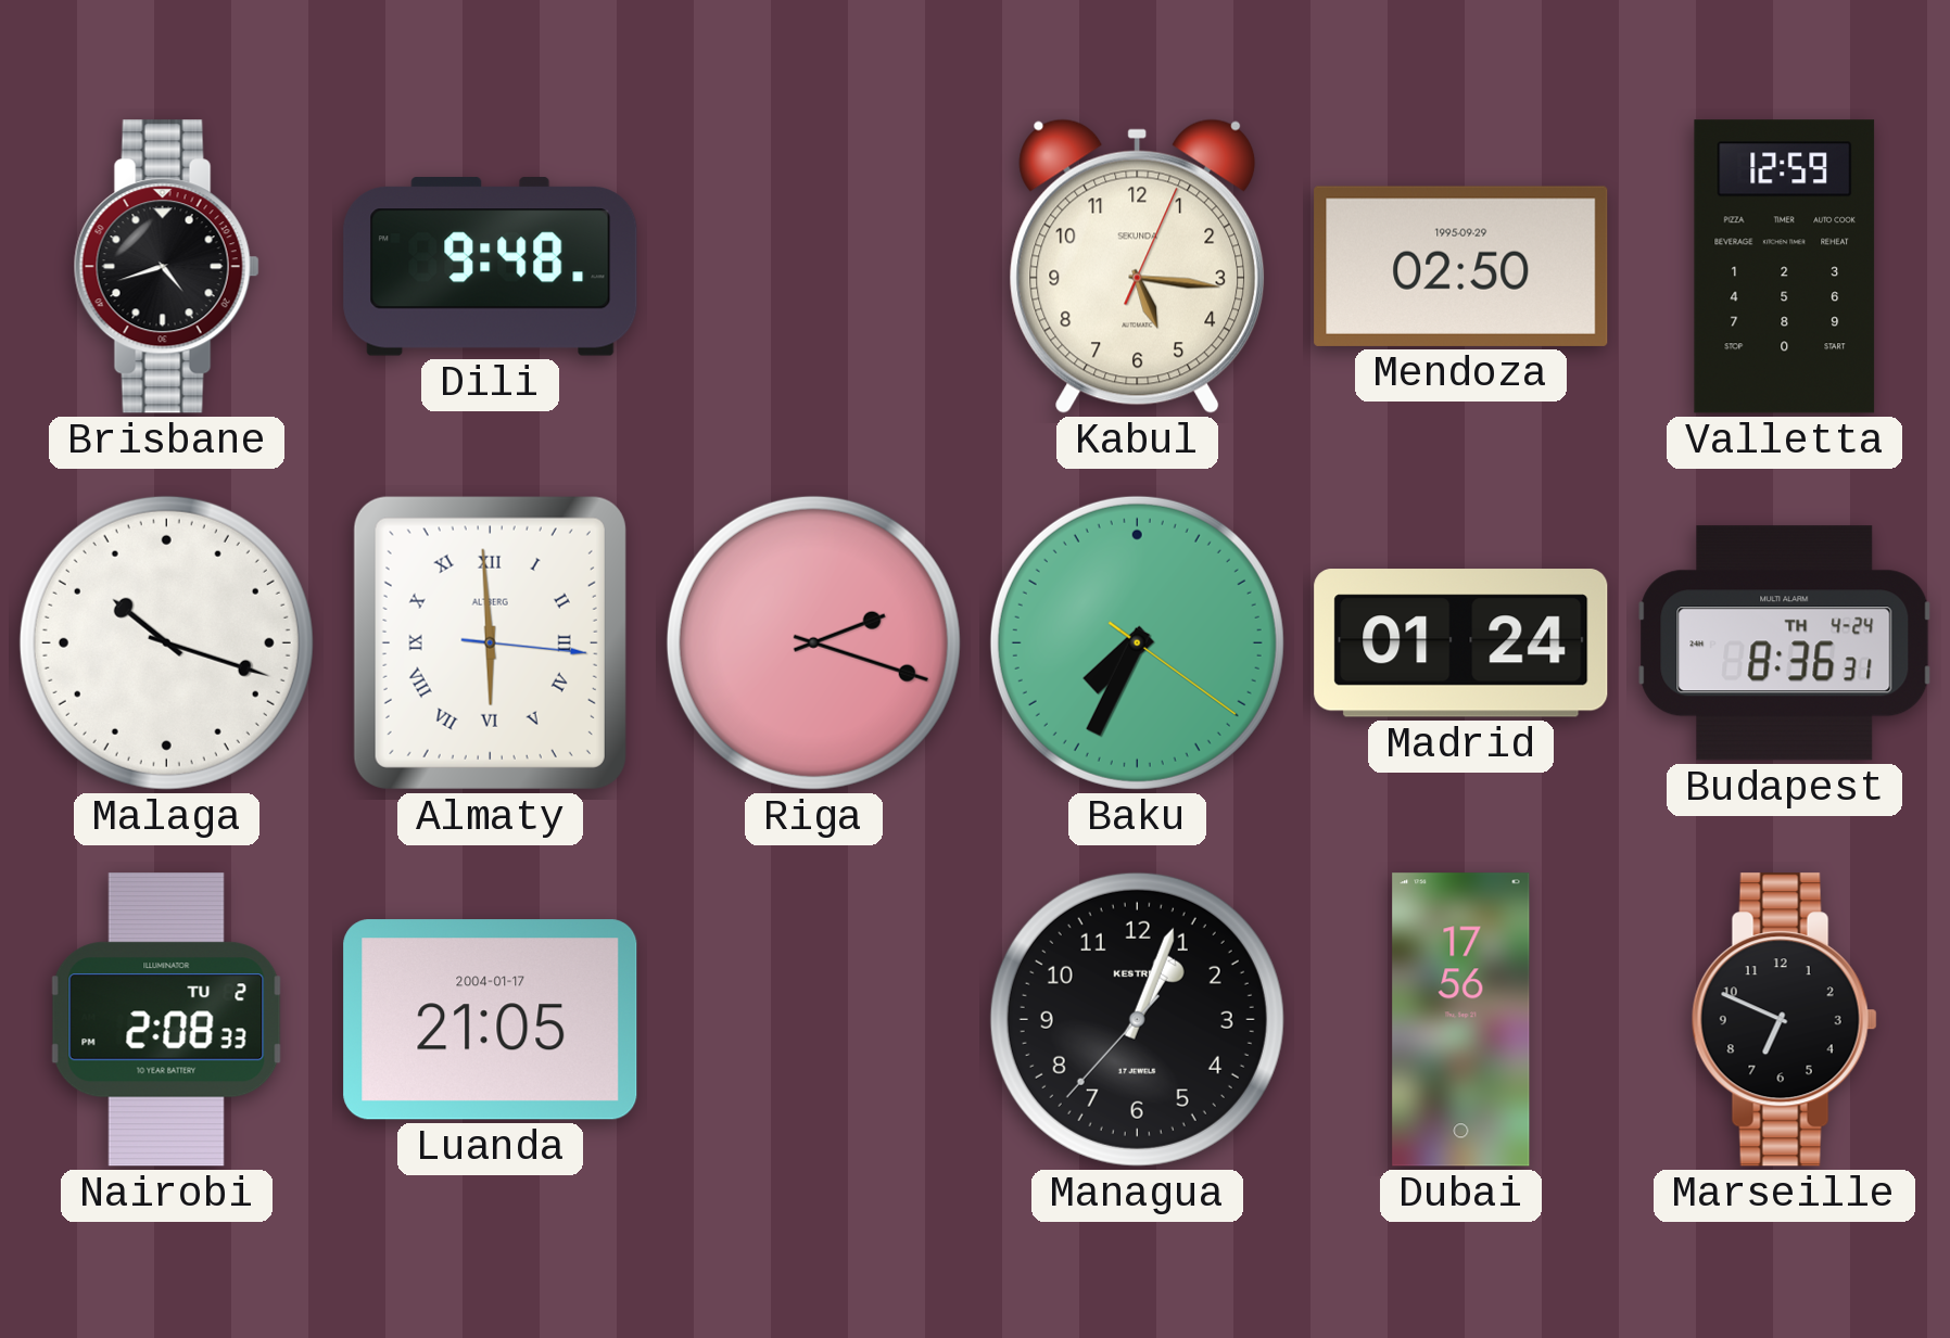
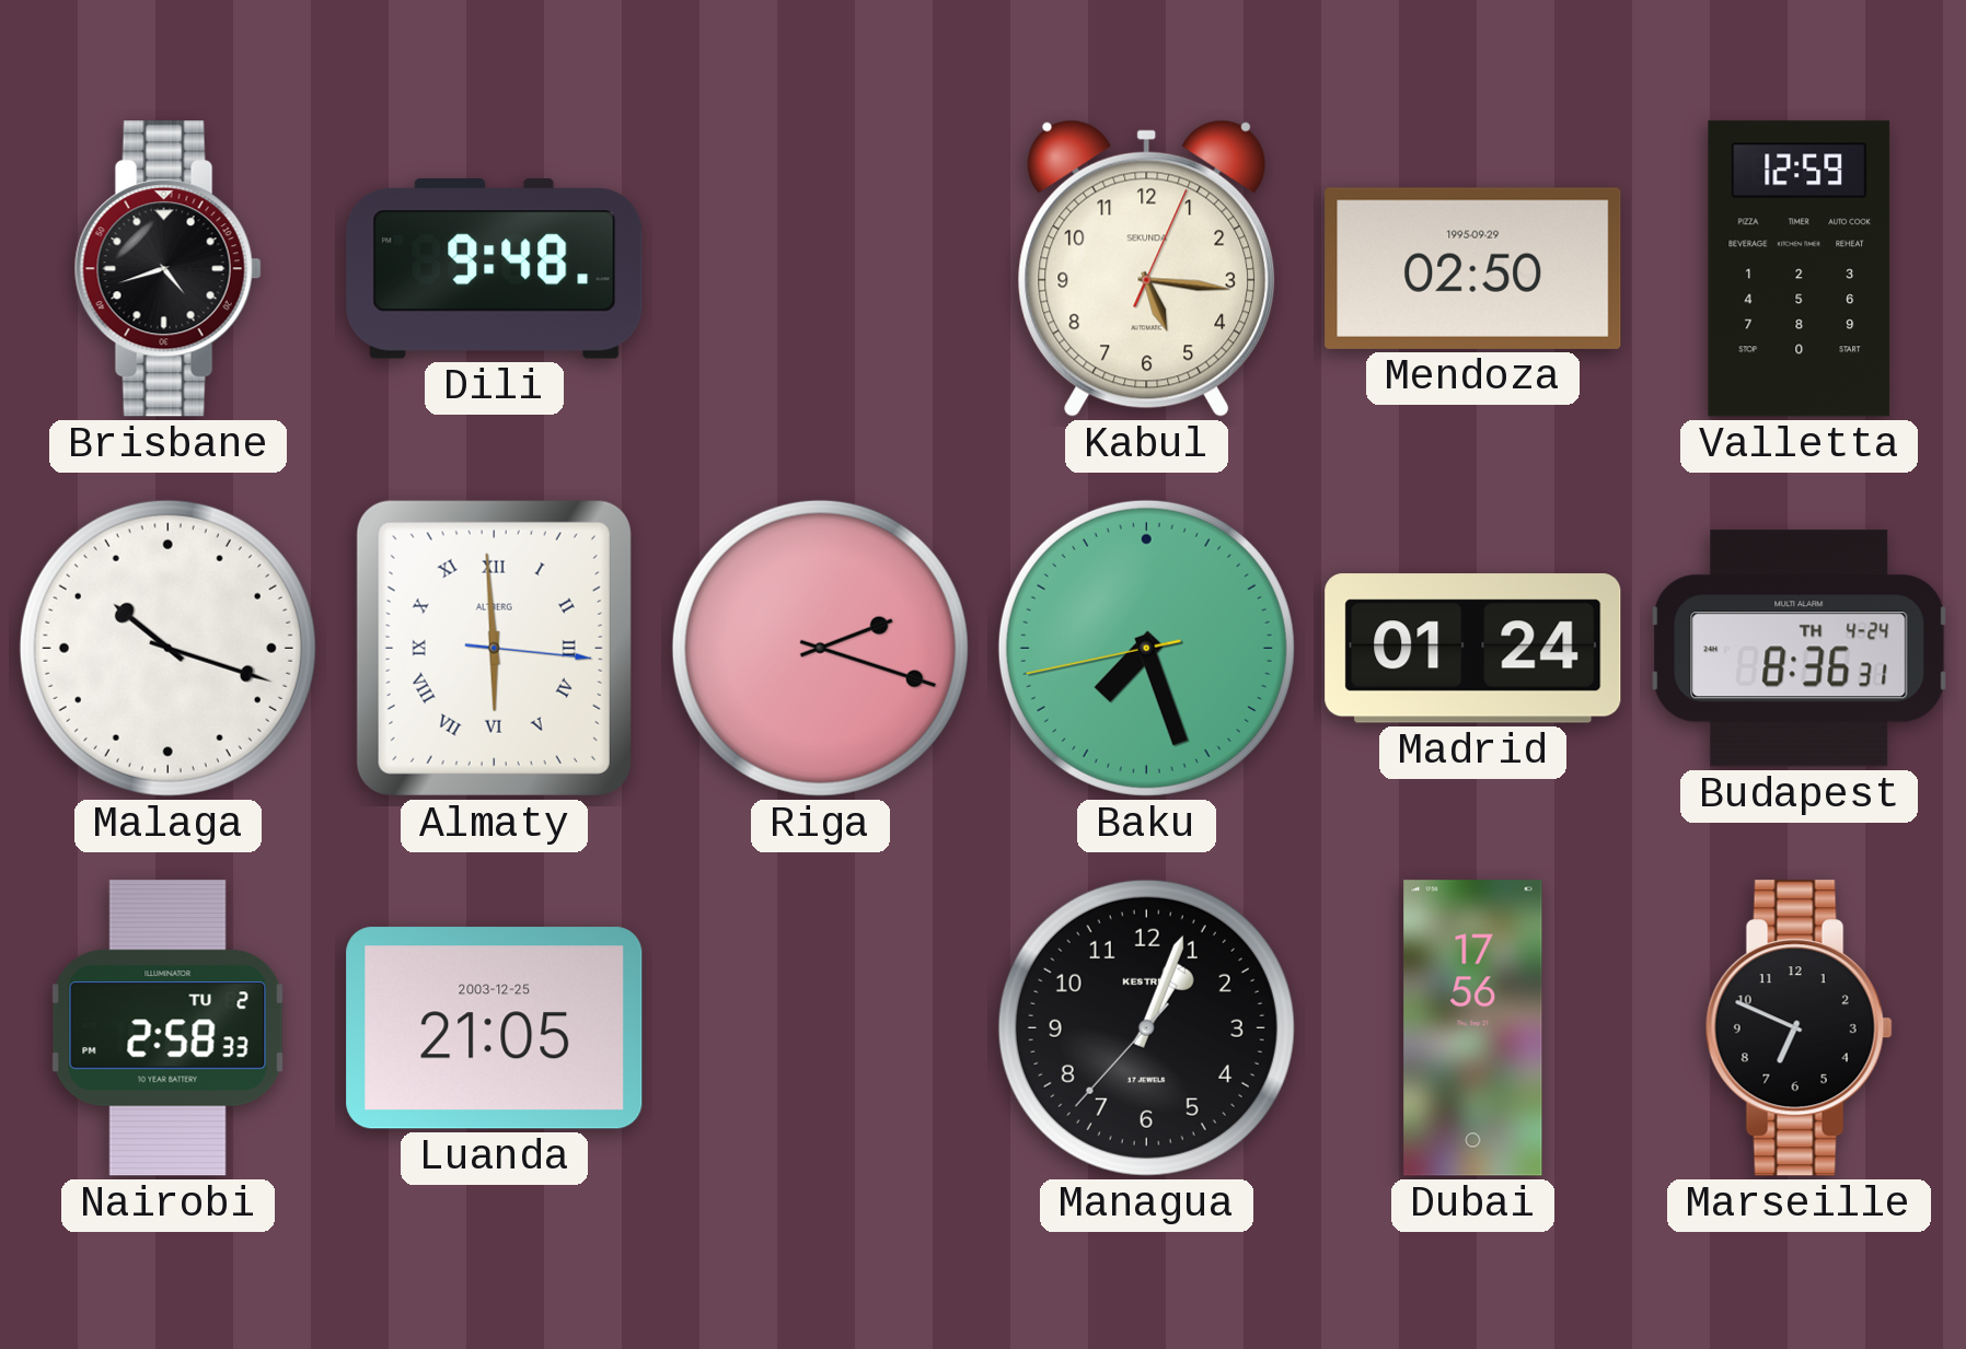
Baku: 7:34 -> 7:26 (1146, 648)
Nairobi: 2:08 -> 2:58 (169, 1028)
Luanda date: 2004-01-17 -> 2003-12-25 (495, 1028)
